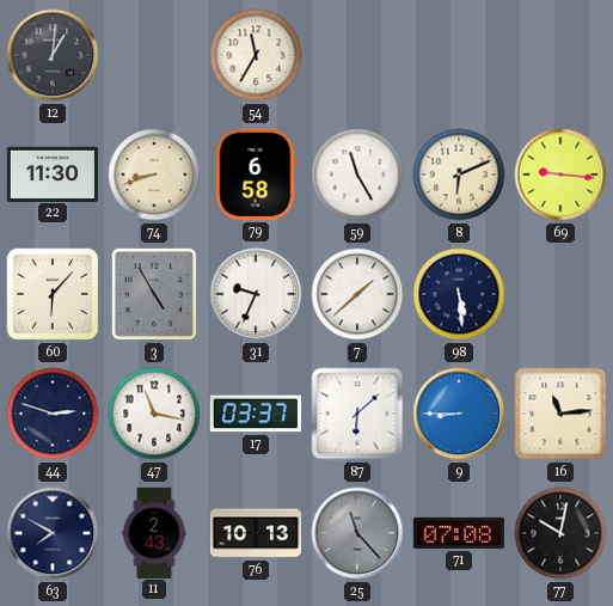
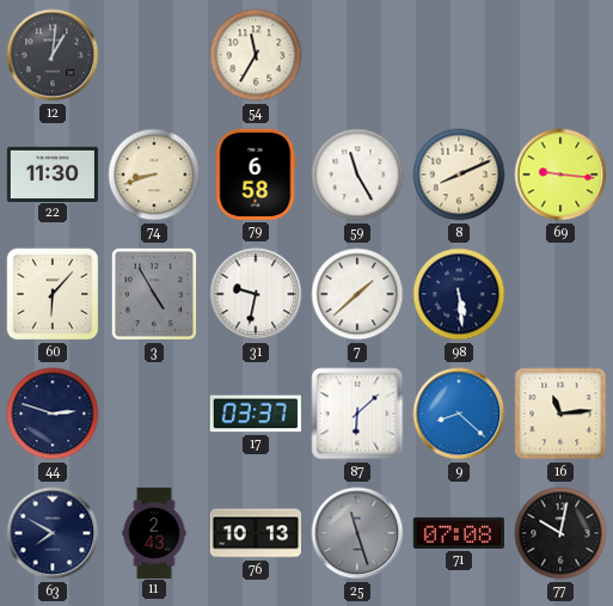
8: 6:11 -> 8:11 (459, 175)
31: 9:34 -> 9:32 (256, 294)
47: 11:17 -> none (154, 414)
9: 8:45 -> 8:22 (459, 414)
25: 11:23 -> 11:27 (357, 533)
